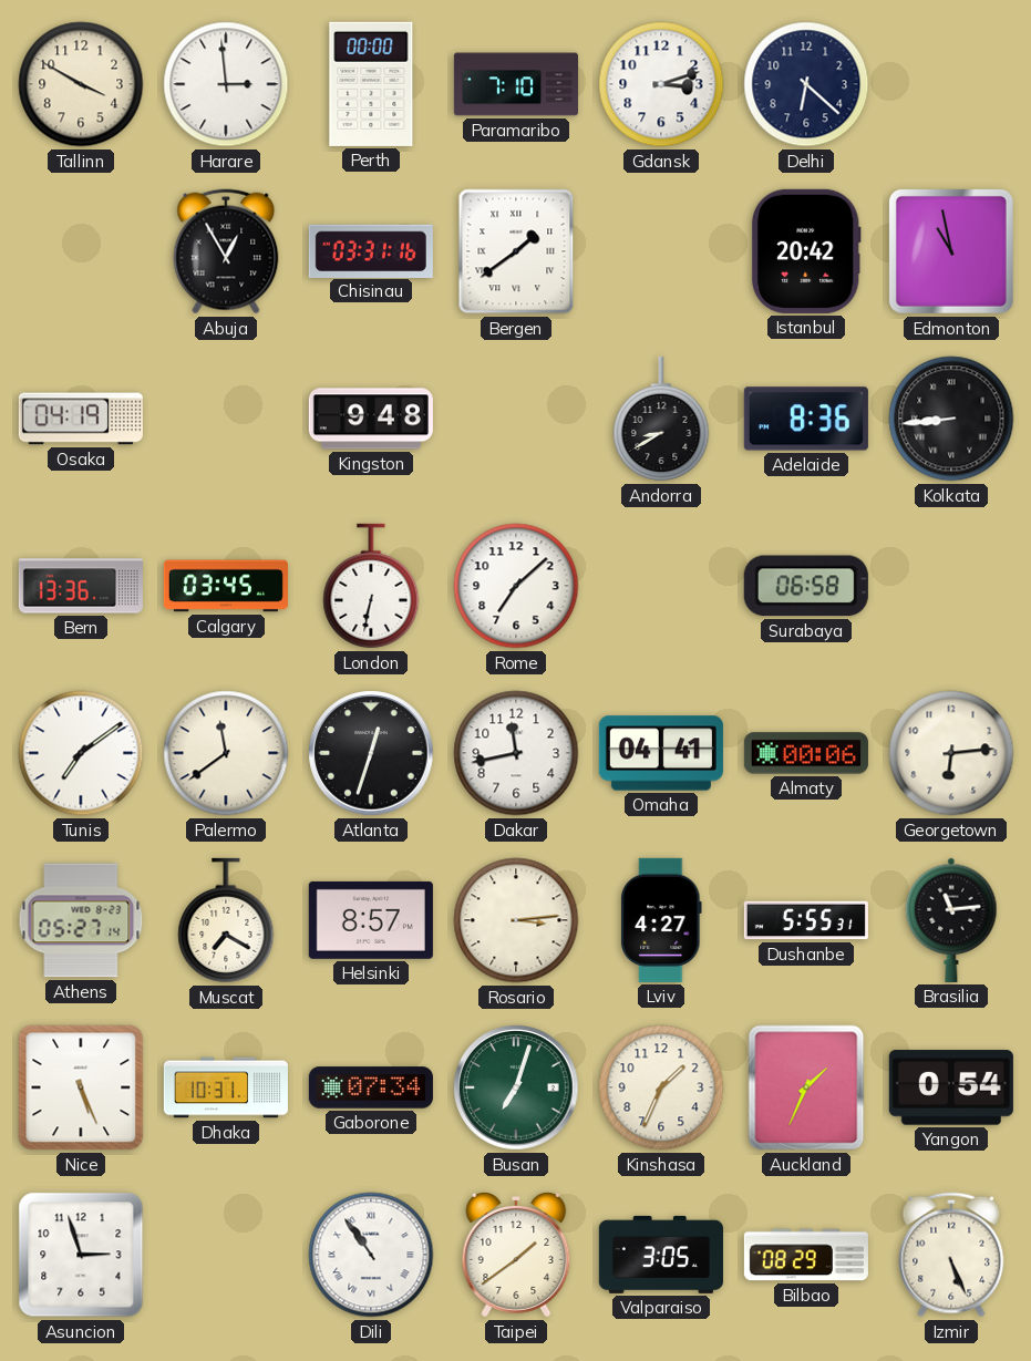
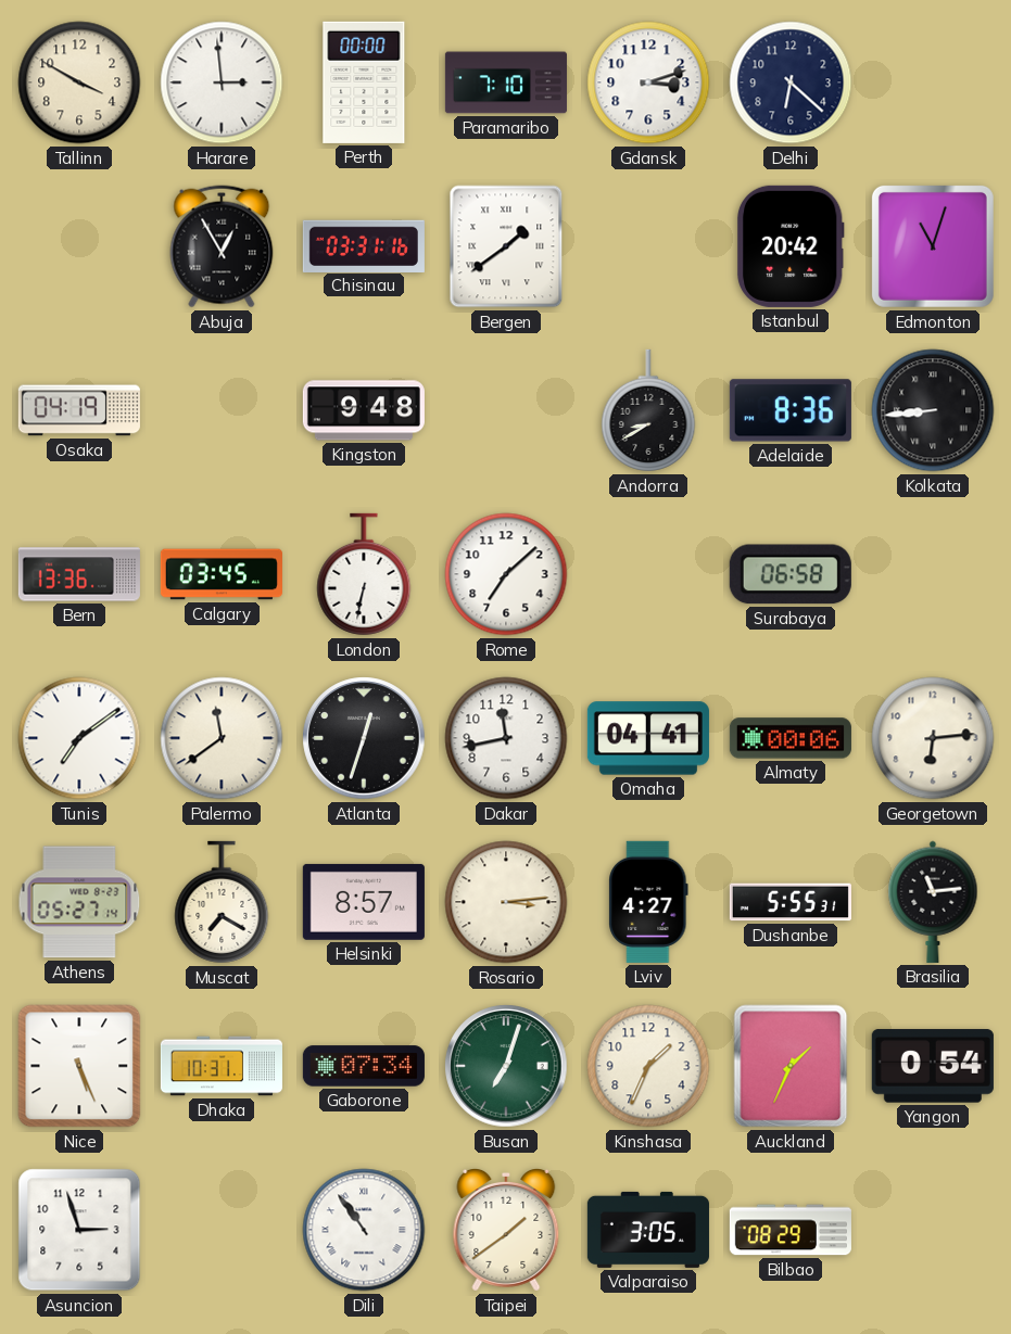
Edmonton: 10:58 -> 11:03 (933, 246)
Izmir: 5:26 -> none (951, 1255)
